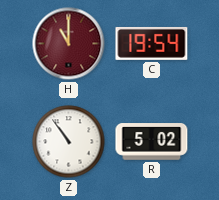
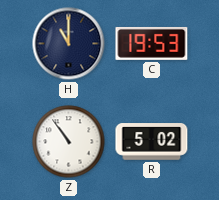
H dial: burgundy -> navy (69, 44)
C: 19:54 -> 19:53 (152, 43)
